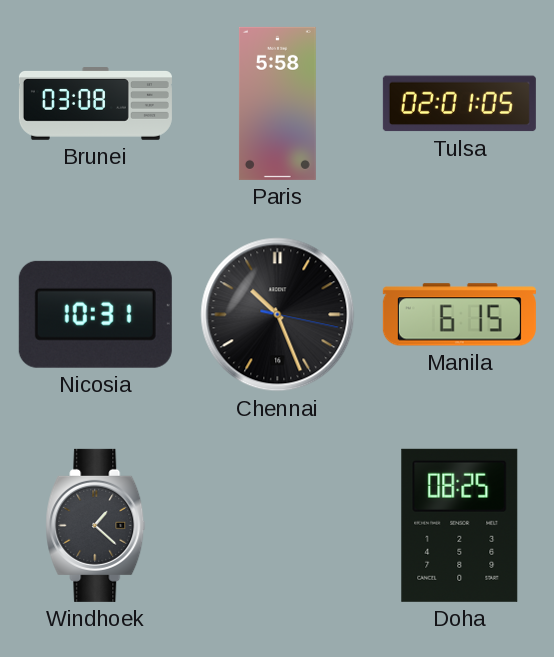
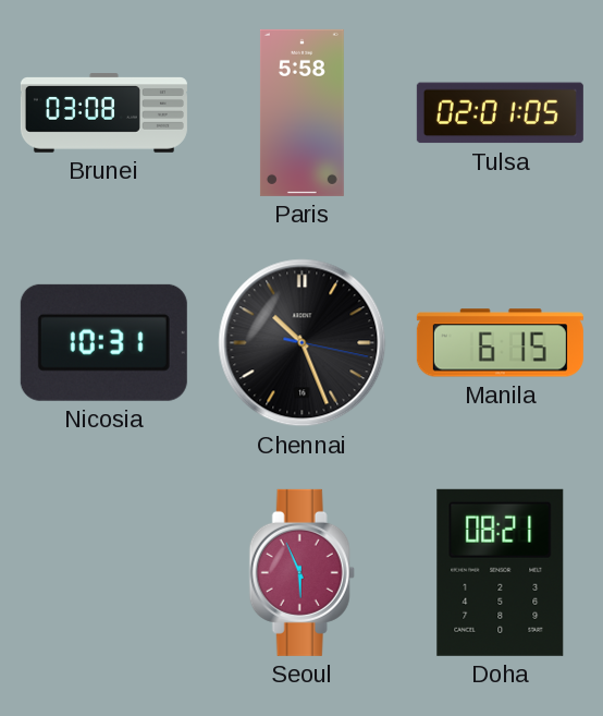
Windhoek: 1:22 -> none (96, 525)
Seoul: none -> 5:56 (301, 572)
Doha: 08:25 -> 08:21 (501, 572)
